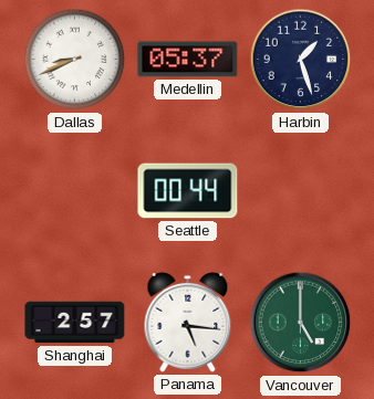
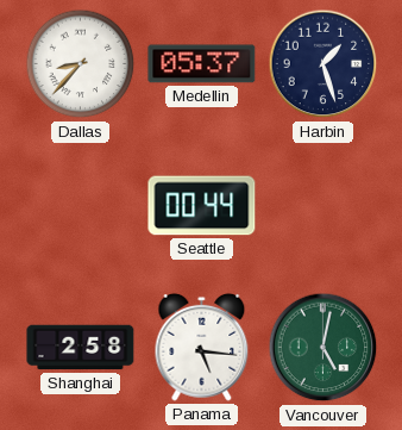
Dallas: 8:41 -> 8:37 (81, 64)
Shanghai: 2:57 -> 2:58 (81, 348)
Vancouver: 5:00 -> 5:02 (324, 348)
